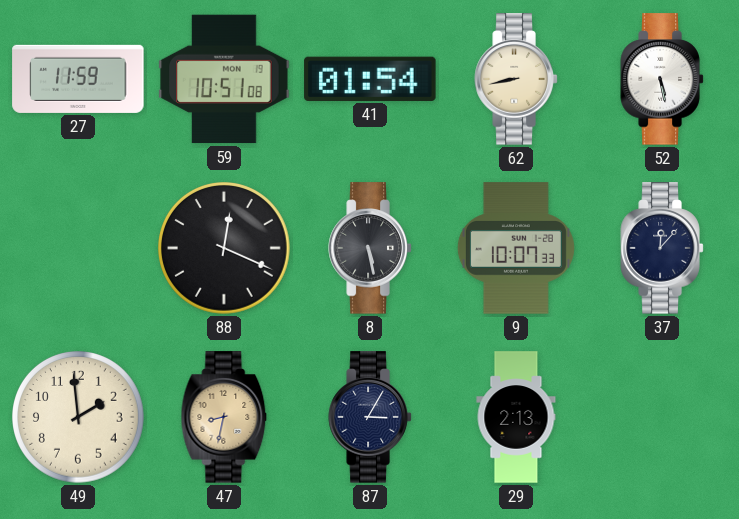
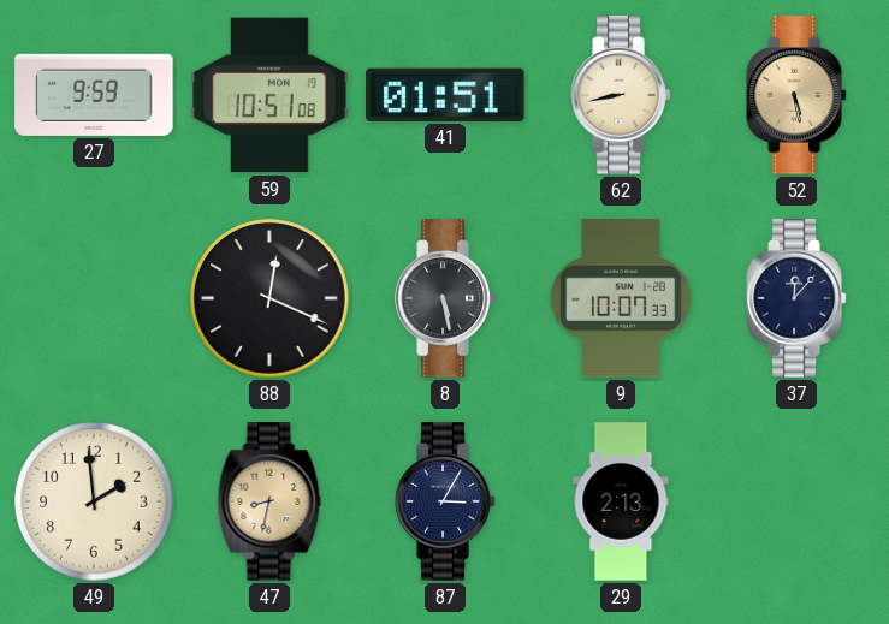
27: 11:59 -> 9:59 (94, 95)
41: 01:54 -> 01:51 (445, 95)
52 dial: white -> champagne (796, 95)
